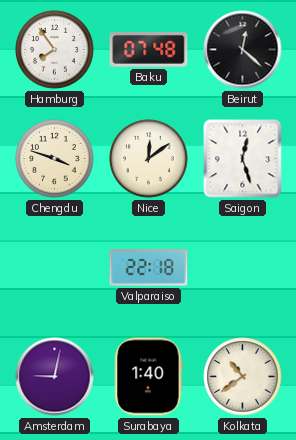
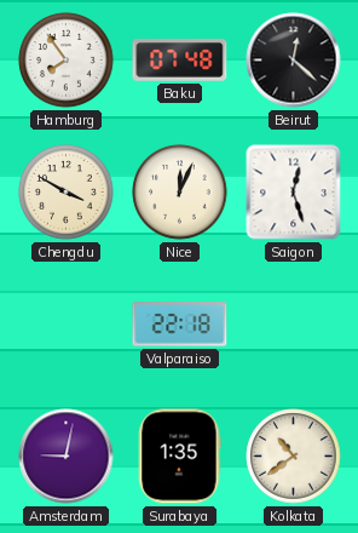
Chengdu: 3:48 -> 3:50 (67, 193)
Nice: 12:09 -> 12:04 (180, 193)
Surabaya: 1:40 -> 1:35 (179, 457)
